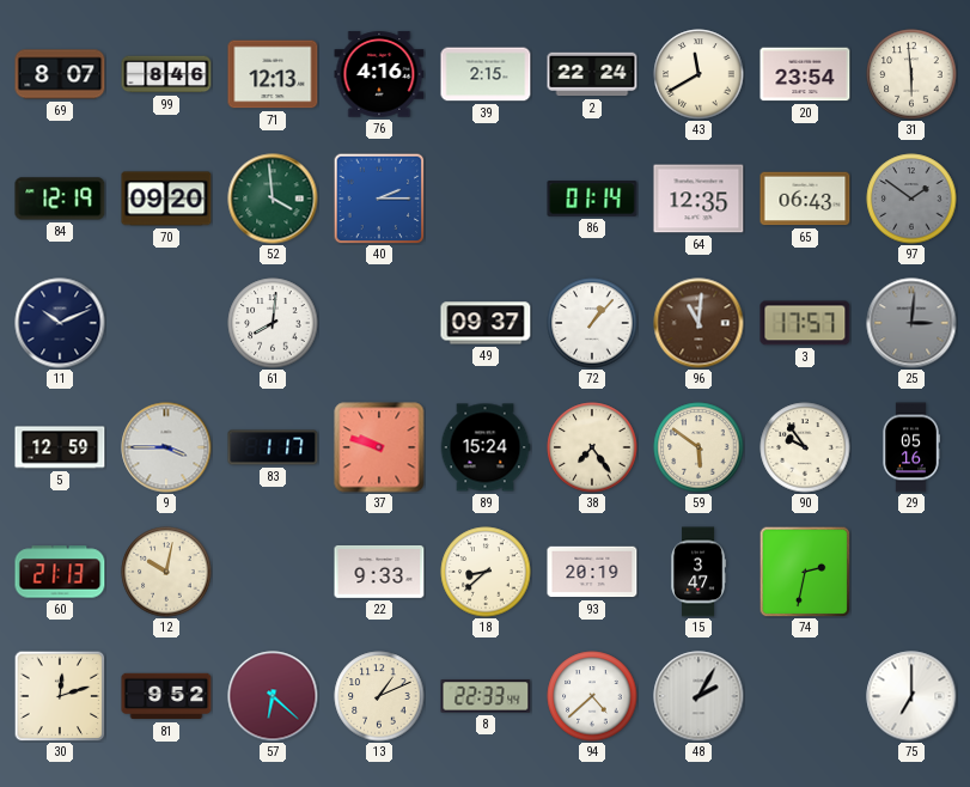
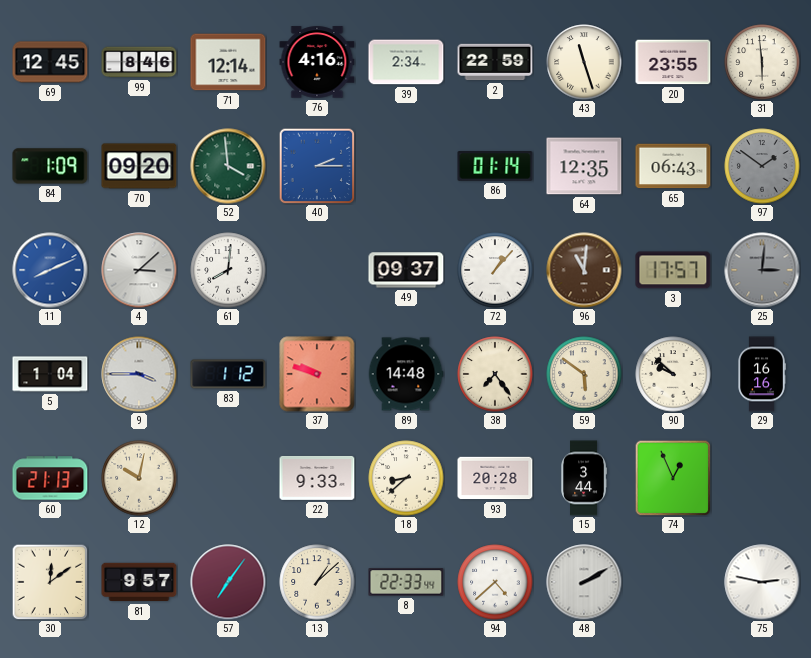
69: 8:07 -> 12:45 (50, 62)
71: 12:13 -> 12:14 (228, 62)
39: 2:15 -> 2:34 (406, 62)
2: 22:24 -> 22:59 (495, 62)
43: 11:40 -> 11:27 (584, 62)
20: 23:54 -> 23:55 (673, 62)
84: 12:19 -> 1:09 (50, 166)
11: 10:11 -> 8:11 (50, 270)
11 dial: navy -> blue (50, 270)
4: none -> 3:08 (139, 270)
5: 12:59 -> 1:04 (50, 374)
83: 1:17 -> 1:12 (228, 374)
89: 15:24 -> 14:48 (406, 374)
90: 9:54 -> 9:52 (673, 374)
29: 05:16 -> 16:16 (762, 374)
93: 20:19 -> 20:28 (495, 478)
15: 3:47 -> 3:44 (585, 478)
74: 2:32 -> 12:56 (673, 478)
30: 12:12 -> 12:09 (50, 582)
81: 9:52 -> 9:57 (139, 582)
57: 6:22 -> 7:06 (228, 582)
13: 1:11 -> 1:08 (317, 582)
48: 2:05 -> 2:10 (584, 582)
75: 7:00 -> 2:47 (762, 582)
